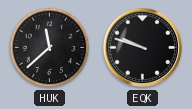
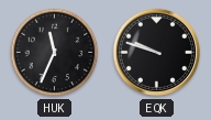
HUK: 11:38 -> 11:34 (55, 53)
